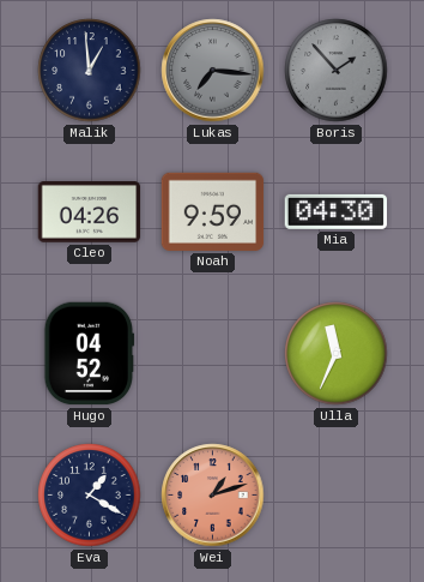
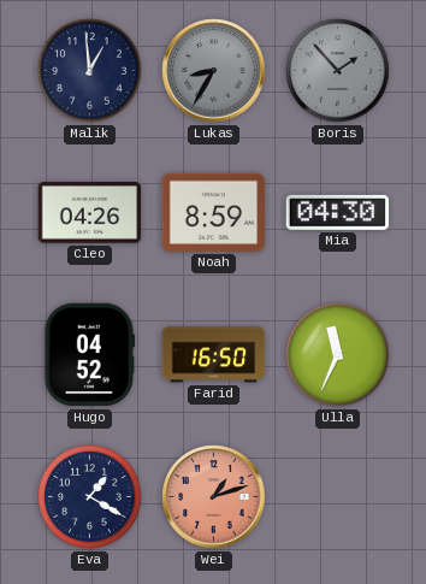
Lukas: 7:16 -> 8:35 (214, 71)
Noah: 9:59 -> 8:59 (214, 212)
Farid: none -> 16:50 (214, 355)
